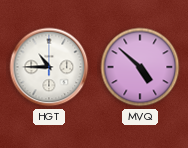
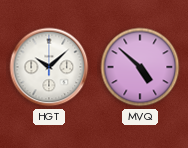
HGT: 10:45 -> 10:08 (49, 67)
